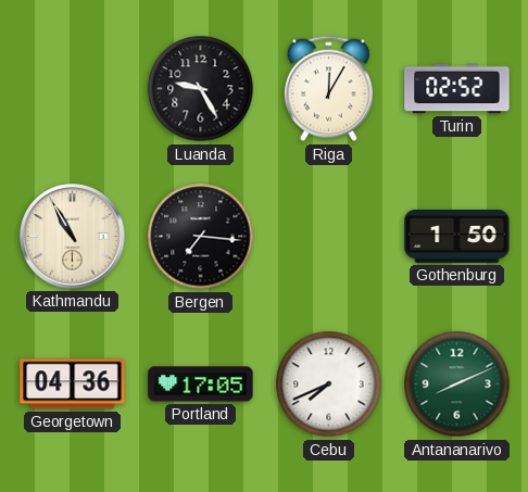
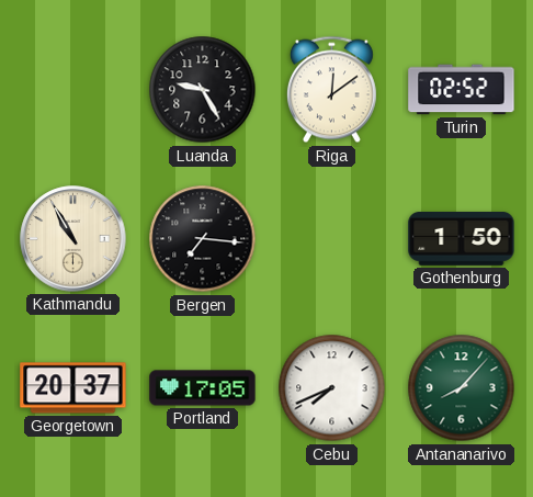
Riga: 12:05 -> 12:09 (331, 90)
Georgetown: 04:36 -> 20:37 (73, 388)
Antananarivo: 8:11 -> 8:07 (462, 388)
